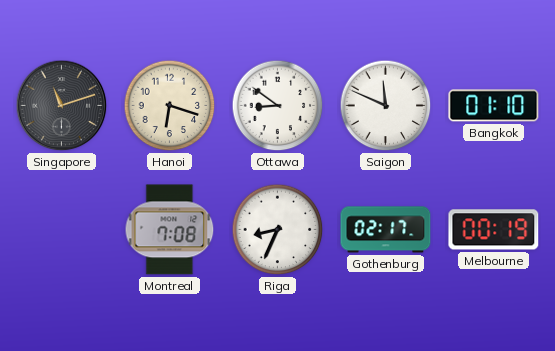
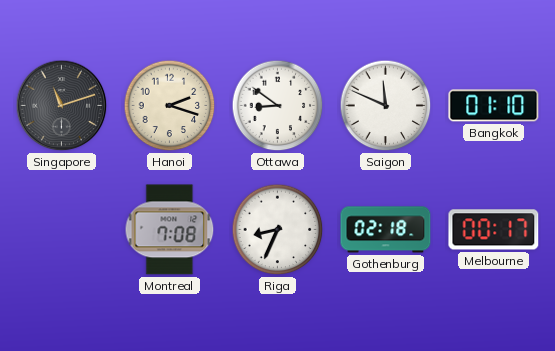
Hanoi: 6:18 -> 2:18 (170, 106)
Gothenburg: 02:17 -> 02:18 (386, 230)
Melbourne: 00:19 -> 00:17 (494, 230)
